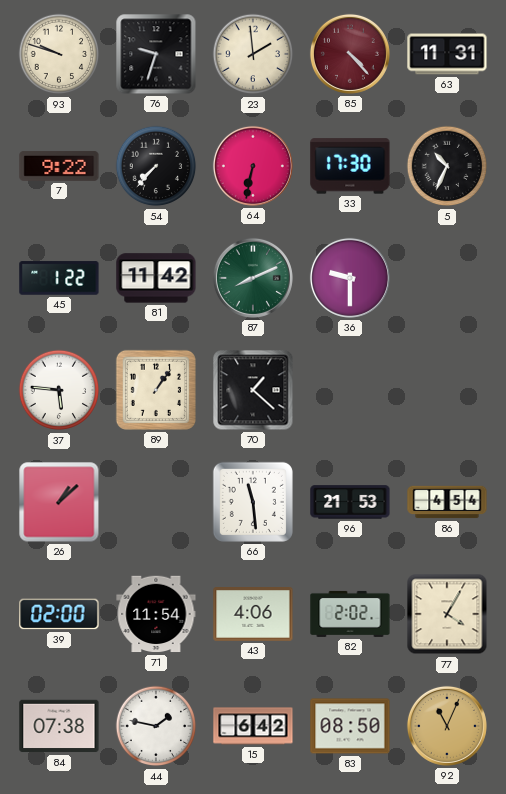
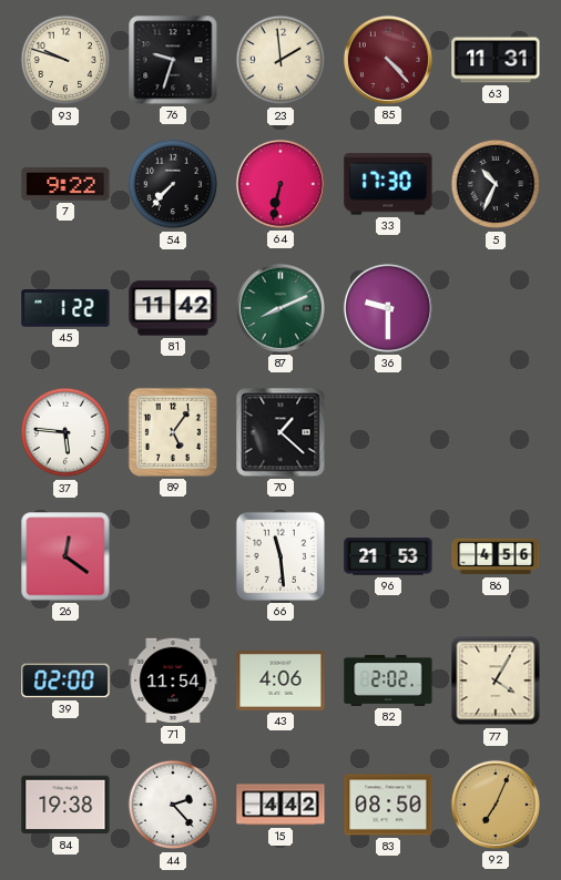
89: 1:06 -> 5:06 (173, 432)
26: 1:08 -> 12:21 (65, 556)
86: 4:54 -> 4:56 (496, 556)
84: 07:38 -> 19:38 (65, 805)
44: 1:47 -> 2:23 (173, 805)
15: 6:42 -> 4:42 (280, 805)
92: 11:04 -> 7:04 (496, 805)
